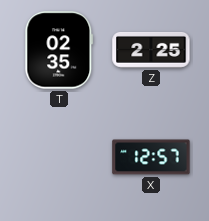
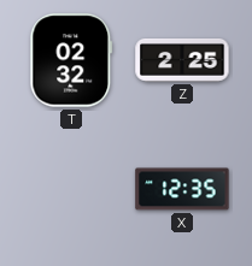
T: 02:35 -> 02:32 (71, 60)
X: 12:57 -> 12:35 (182, 189)
